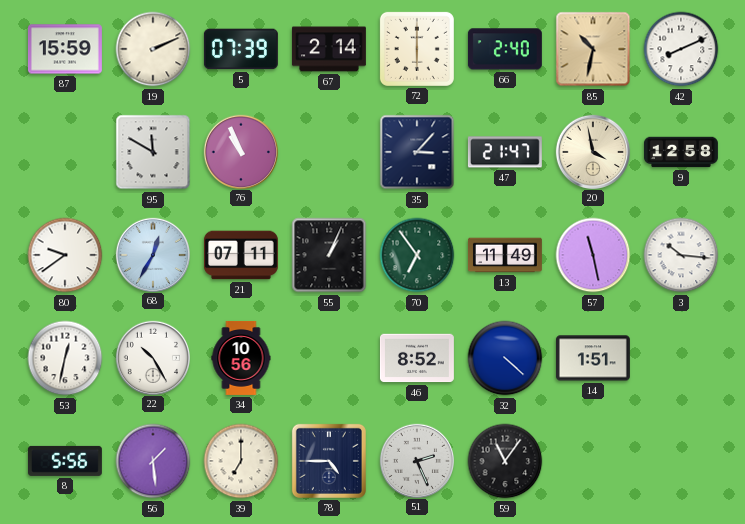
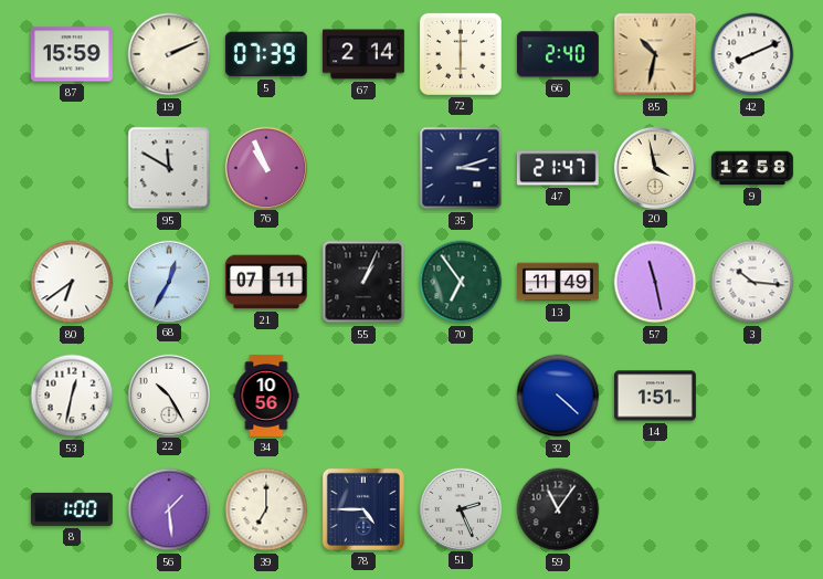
35: 3:07 -> 3:12 (461, 168)
80: 9:39 -> 6:39 (72, 282)
46: 8:52 -> none (417, 358)
8: 5:56 -> 1:00 (72, 509)
